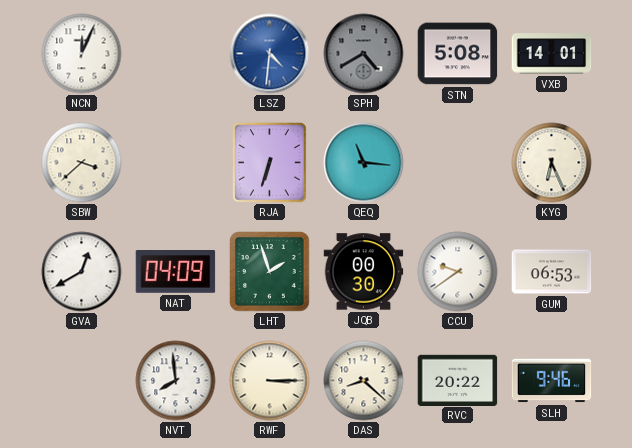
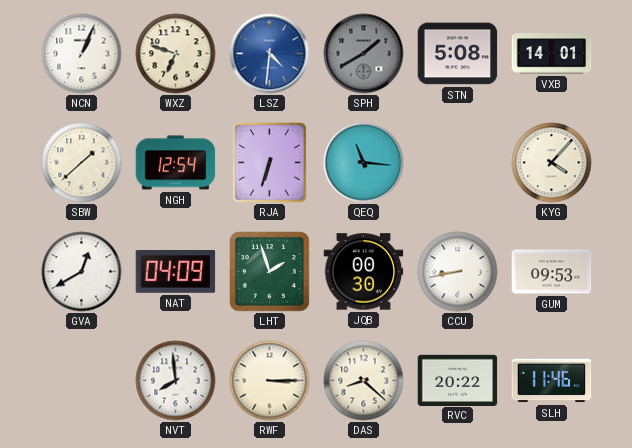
NCN: 12:04 -> 1:04 (82, 54)
WXZ: none -> 6:48 (176, 54)
SPH: 4:40 -> 1:40 (364, 54)
SBW: 3:38 -> 1:38 (82, 163)
NGH: none -> 12:54 (176, 163)
KYG: 6:26 -> 4:07 (552, 163)
CCU: 9:39 -> 8:43 (458, 272)
GUM: 06:53 -> 09:53 (552, 272)
SLH: 9:46 -> 11:46 (552, 381)
